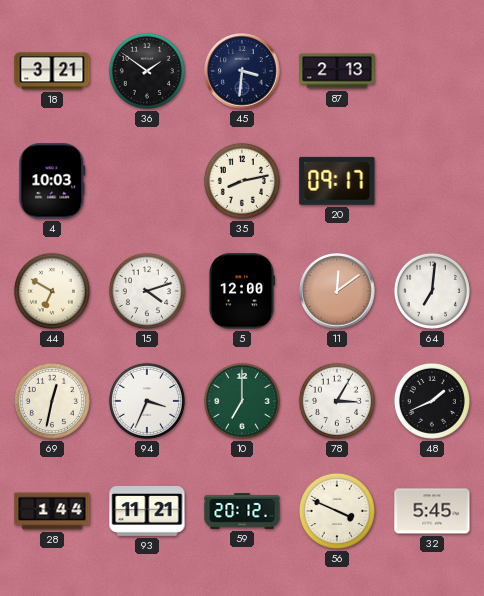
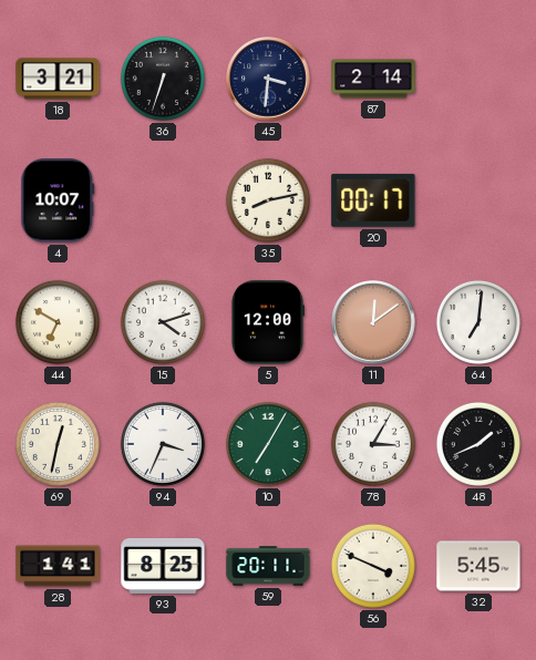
36: 1:51 -> 6:33 (163, 79)
87: 2:13 -> 2:14 (373, 79)
4: 10:03 -> 10:07 (58, 200)
20: 09:17 -> 00:17 (373, 200)
10: 7:00 -> 7:05 (268, 444)
28: 1:44 -> 1:41 (58, 566)
93: 11:21 -> 8:25 (163, 566)
59: 20:12 -> 20:11 (268, 566)
